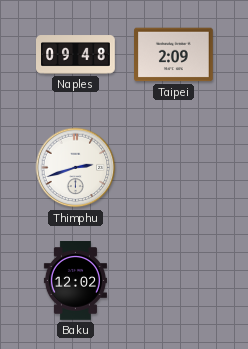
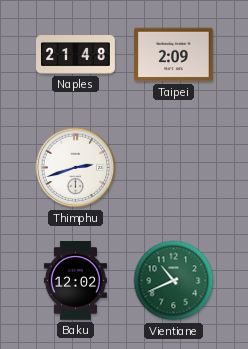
Naples: 09:48 -> 21:48 (76, 55)
Vientiane: none -> 10:41 (174, 281)
